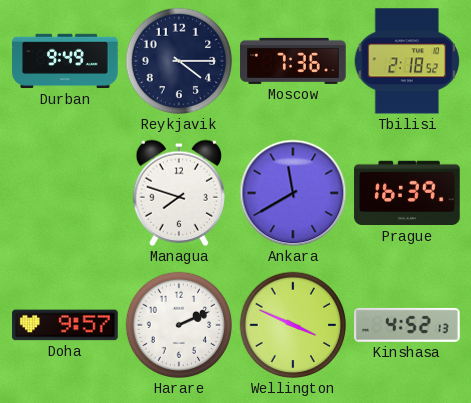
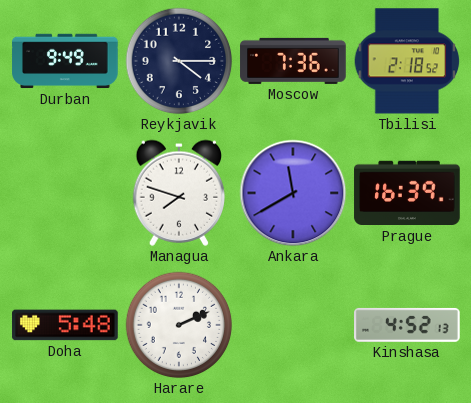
Doha: 9:57 -> 5:48 (65, 325)
Wellington: 3:49 -> none (293, 325)
